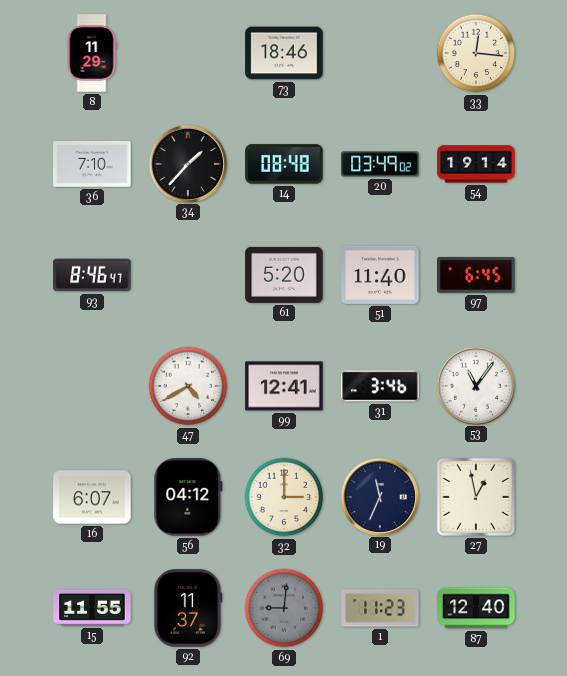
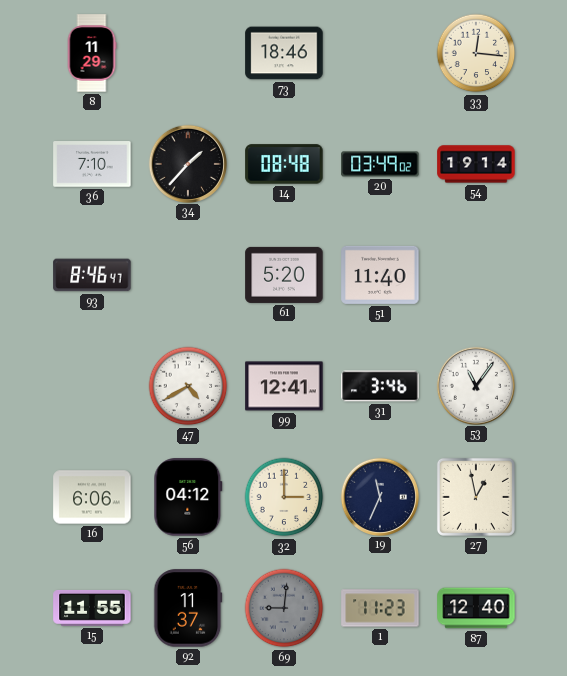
97: 6:45 -> none (476, 275)
16: 6:07 -> 6:06 (92, 497)
